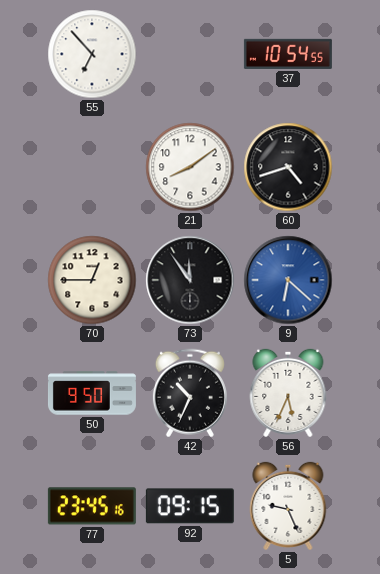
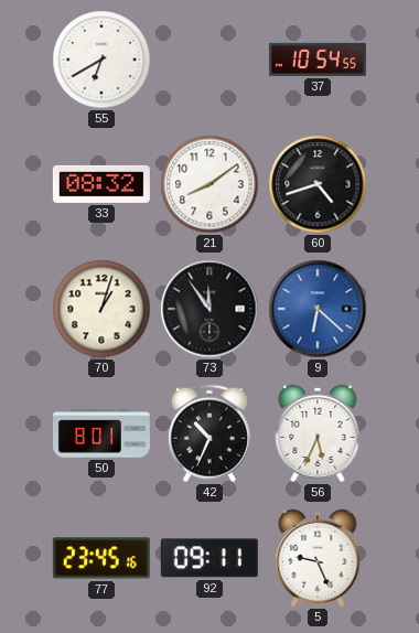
55: 6:53 -> 6:40 (101, 60)
33: none -> 08:32 (101, 184)
70: 12:45 -> 1:03 (101, 309)
50: 9:50 -> 8:01 (101, 433)
92: 09:15 -> 09:11 (209, 558)
